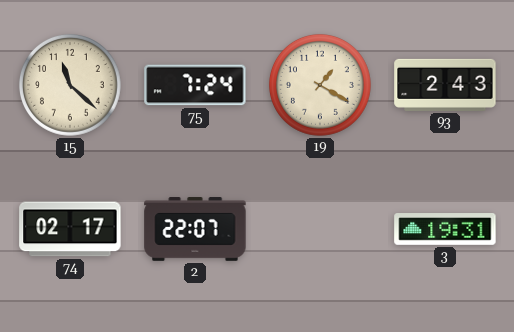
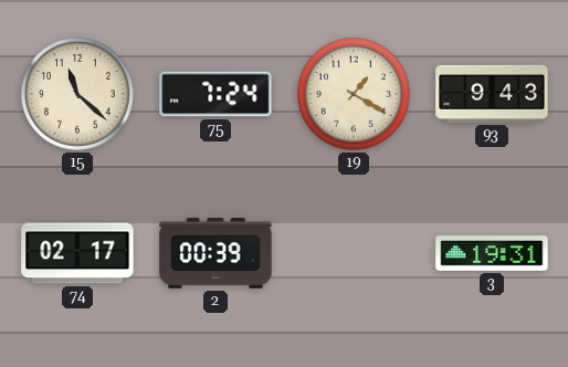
93: 2:43 -> 9:43 (492, 94)
2: 22:07 -> 00:39 (215, 253)
